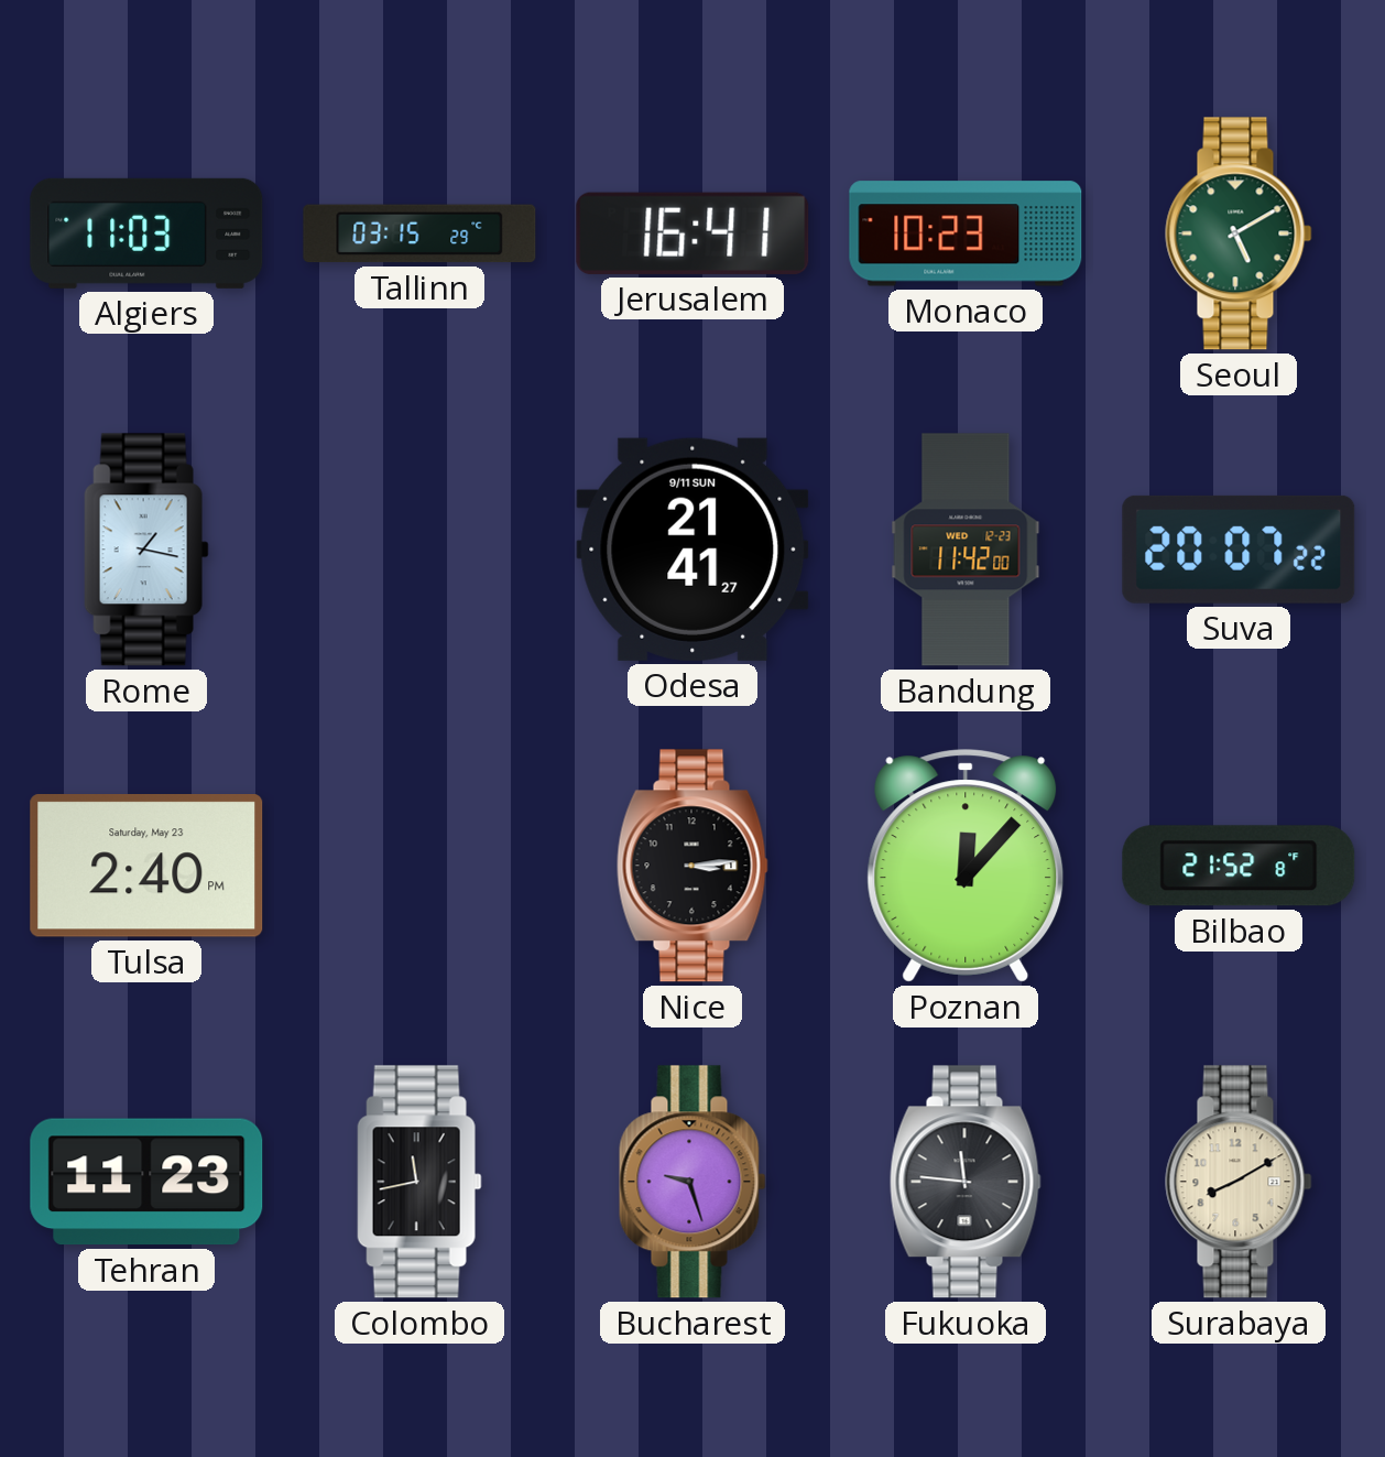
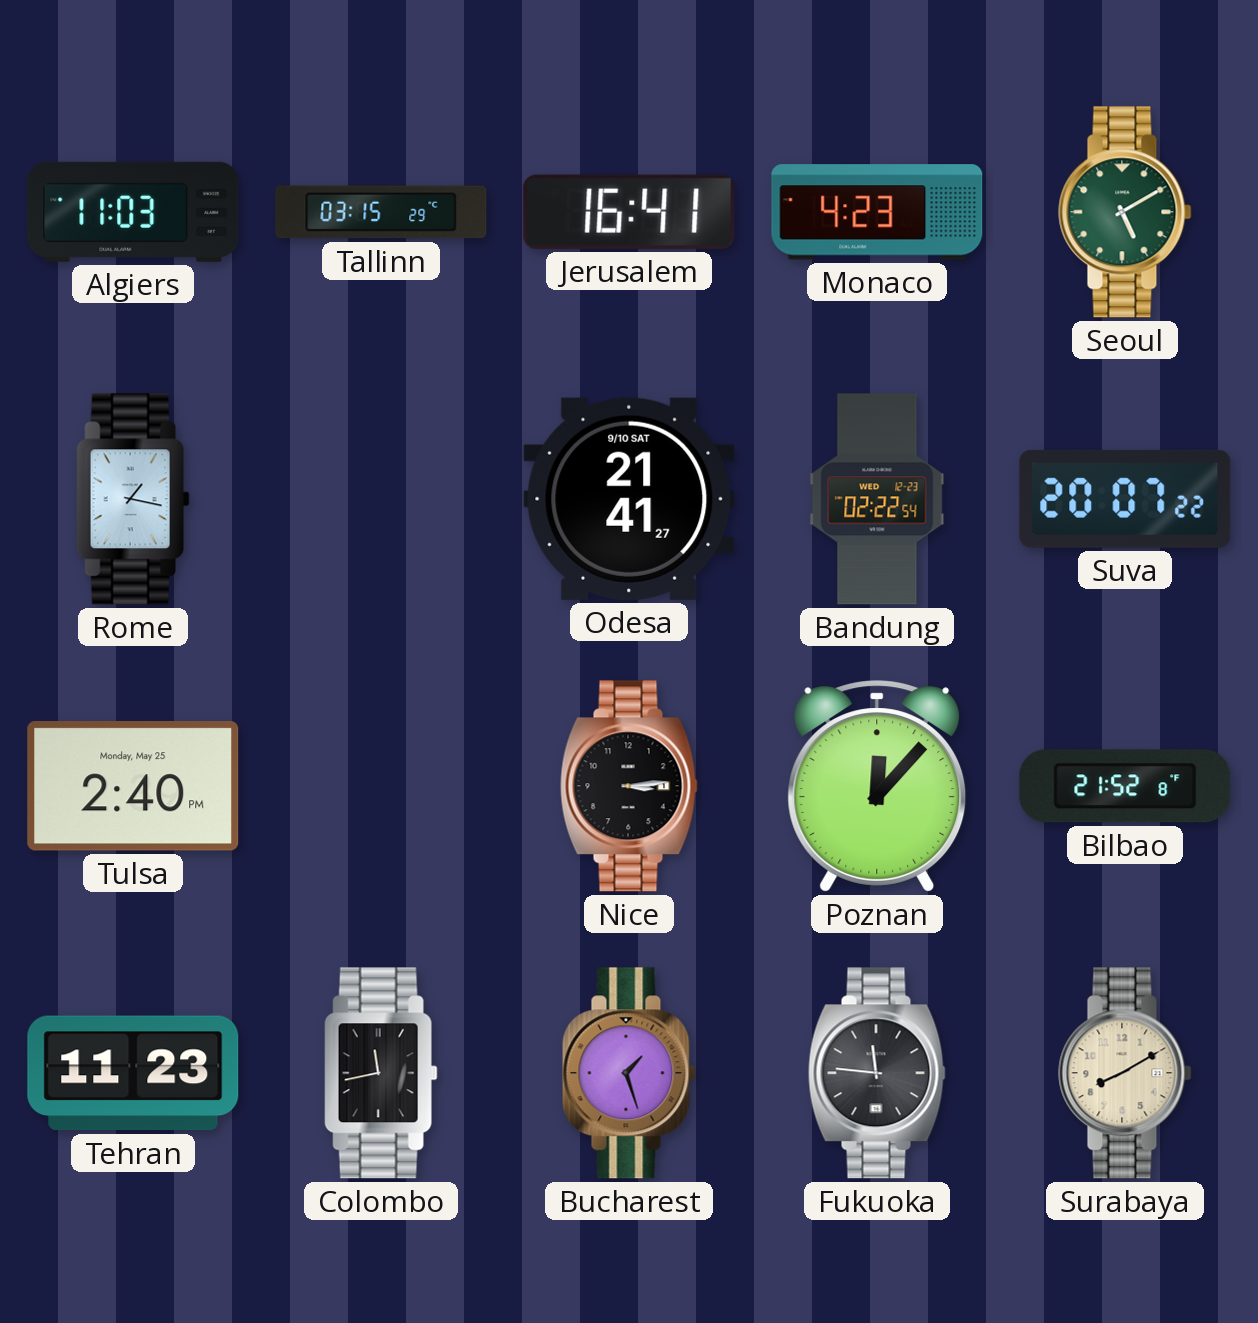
Monaco: 10:23 -> 4:23 (877, 212)
Odesa date: 9/11 SUN -> 9/10 SAT (629, 499)
Bandung: 11:42 -> 02:22 (877, 499)
Tulsa date: Saturday, May 23 -> Monday, May 25 (133, 787)
Bucharest: 9:27 -> 1:27 (629, 1073)
